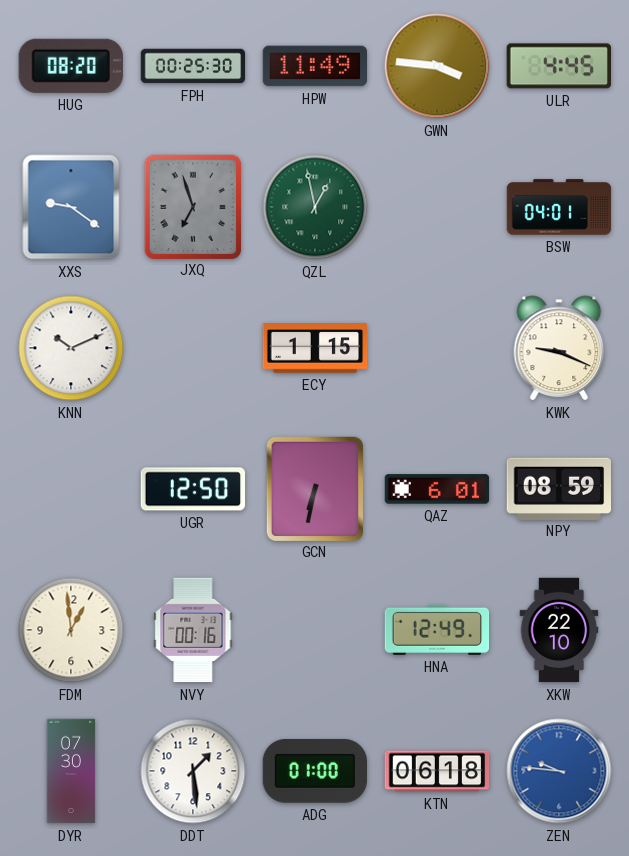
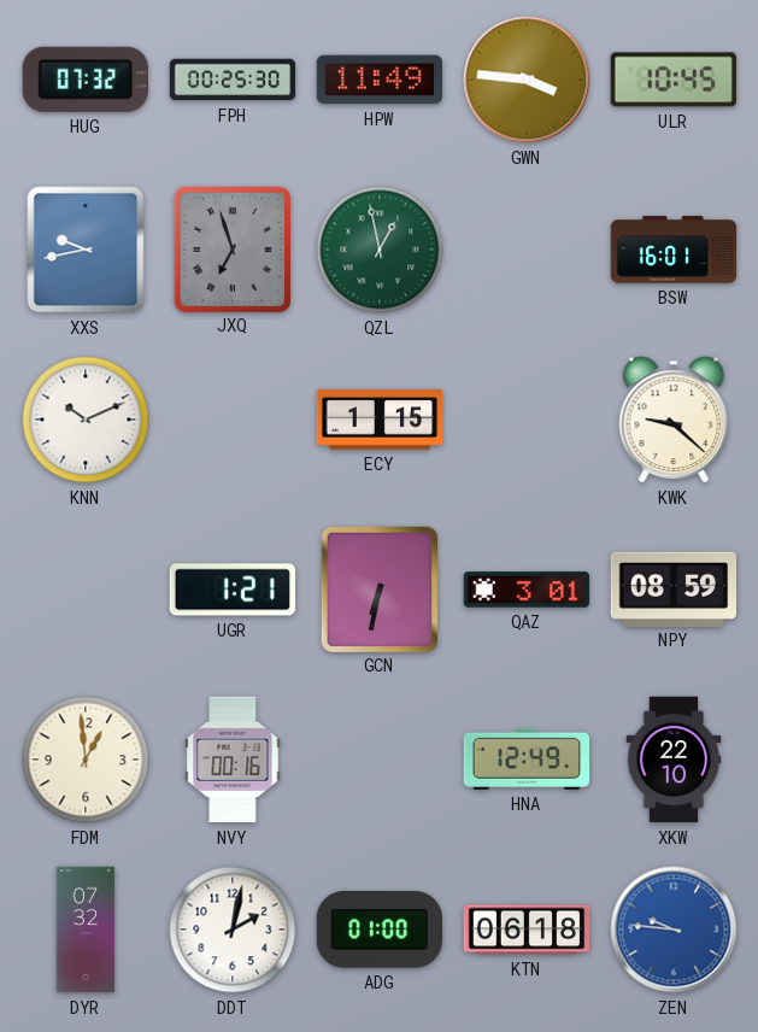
HUG: 08:20 -> 07:32 (86, 80)
ULR: 4:45 -> 10:45 (674, 80)
XXS: 9:21 -> 9:43 (86, 250)
BSW: 04:01 -> 16:01 (674, 250)
KWK: 9:19 -> 9:22 (674, 420)
UGR: 12:50 -> 1:21 (233, 590)
QAZ: 6:01 -> 3:01 (527, 590)
DYR: 07:30 -> 07:32 (86, 930)
DDT: 1:29 -> 2:02 (233, 930)
